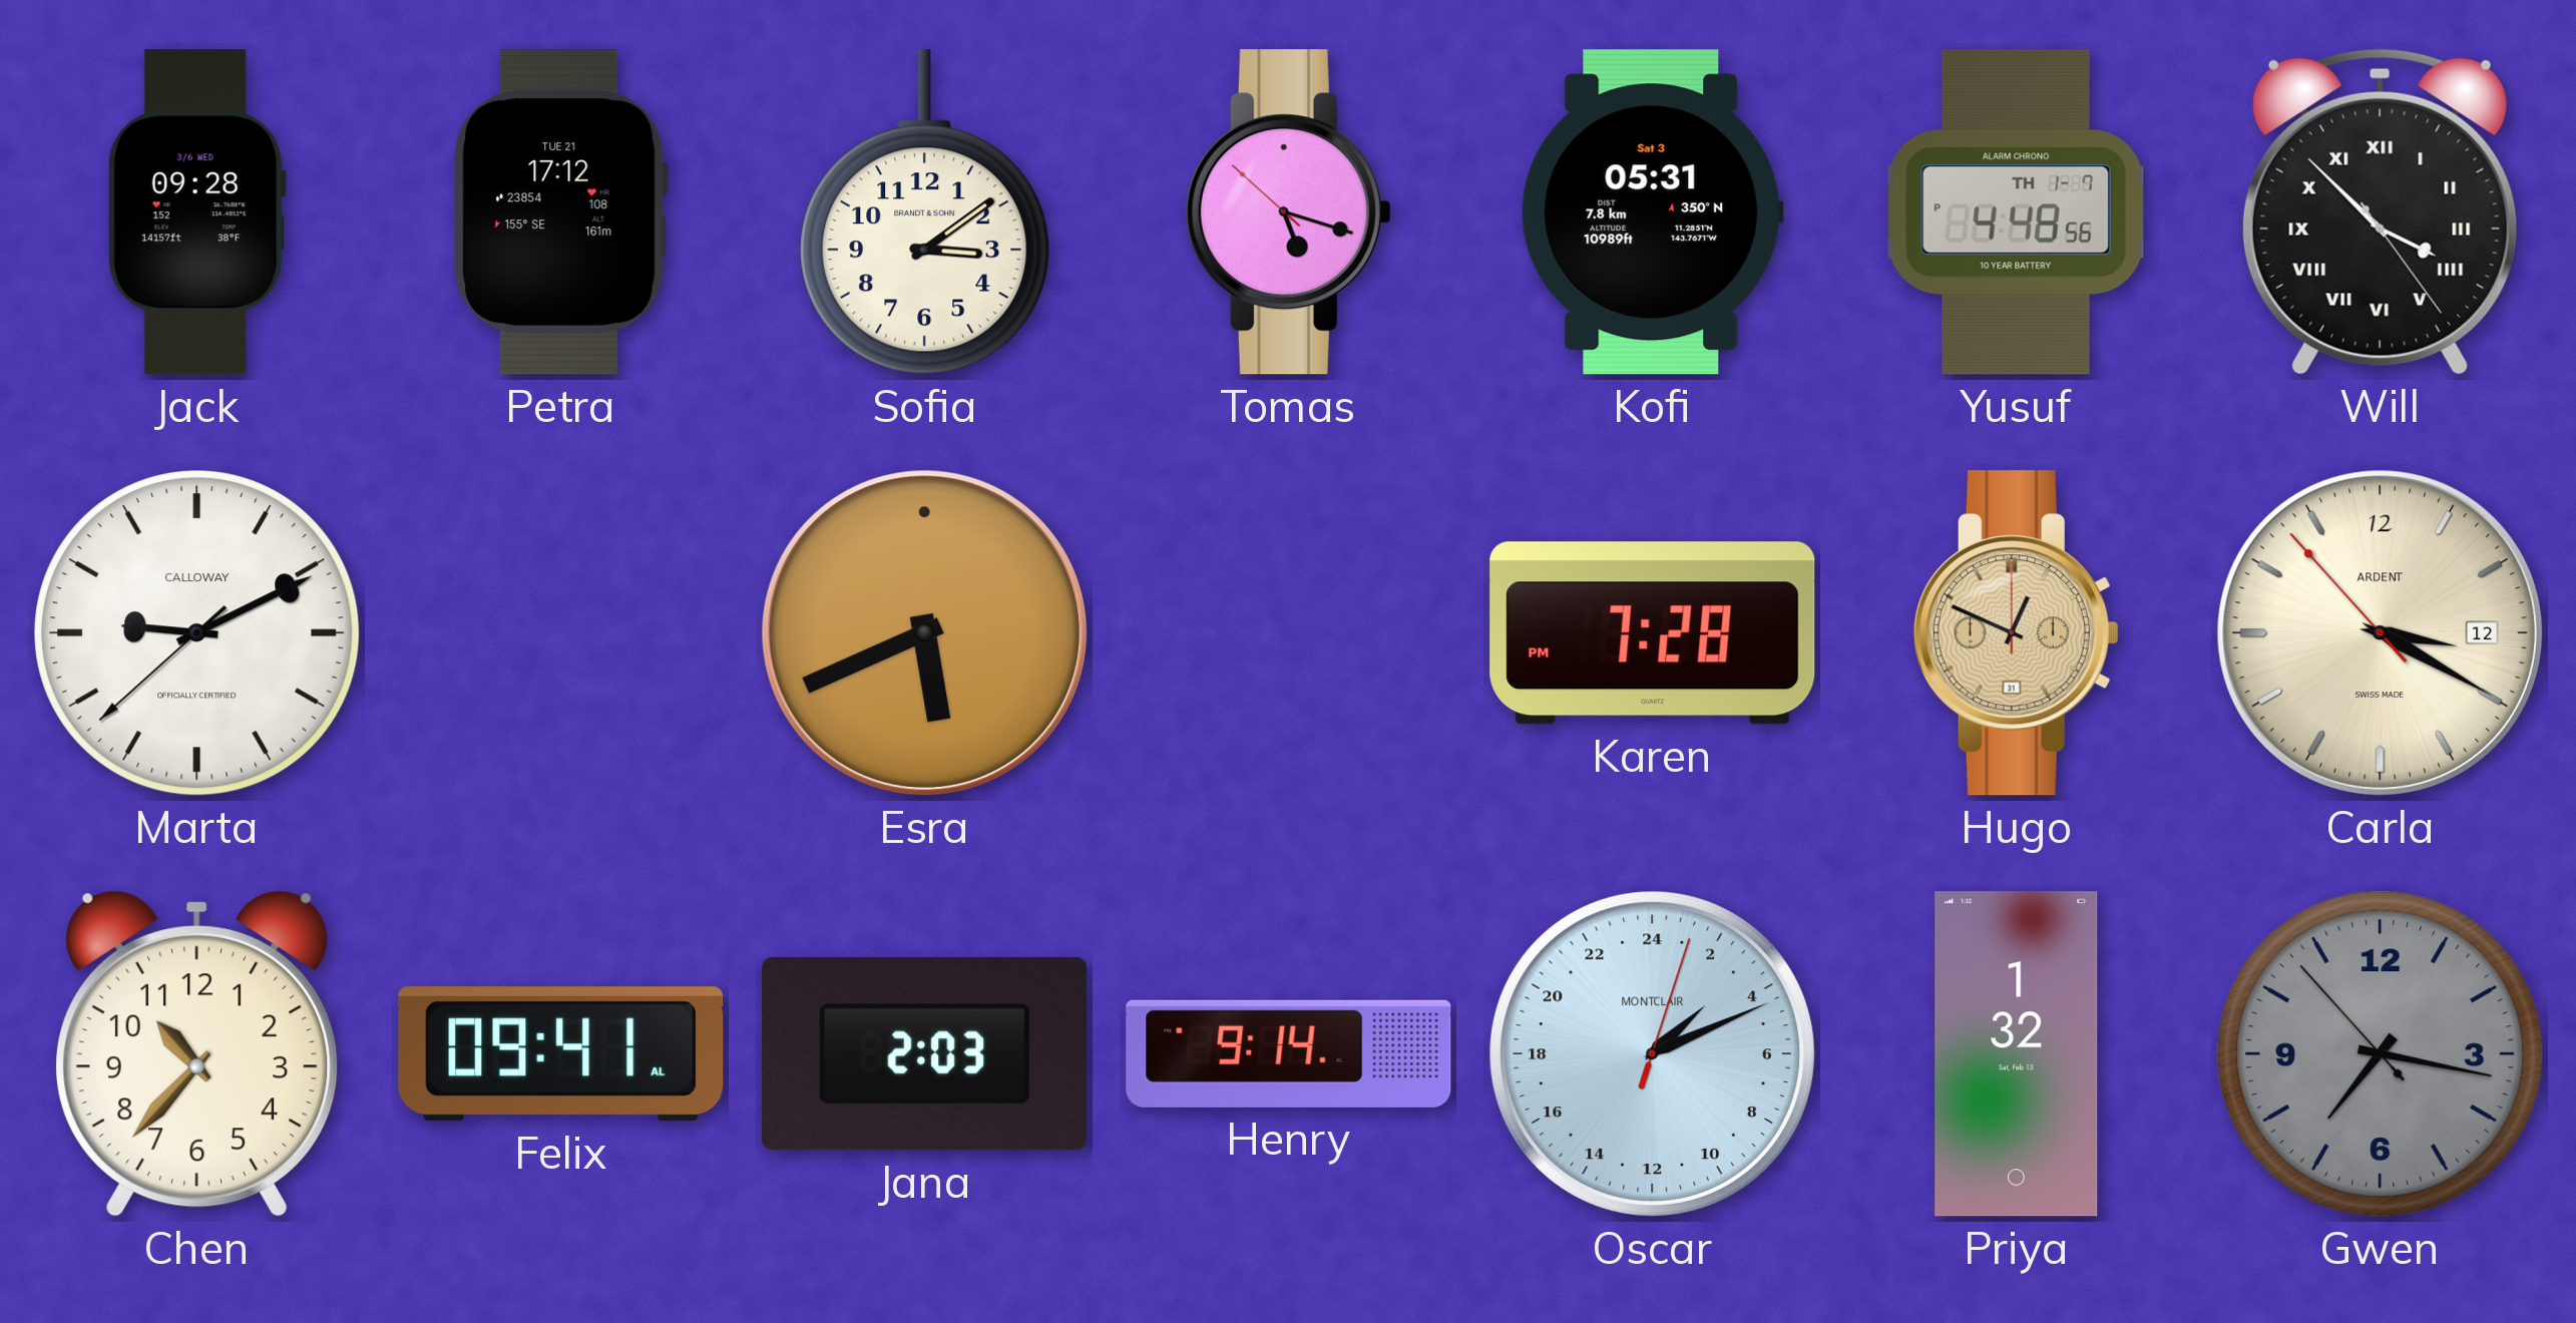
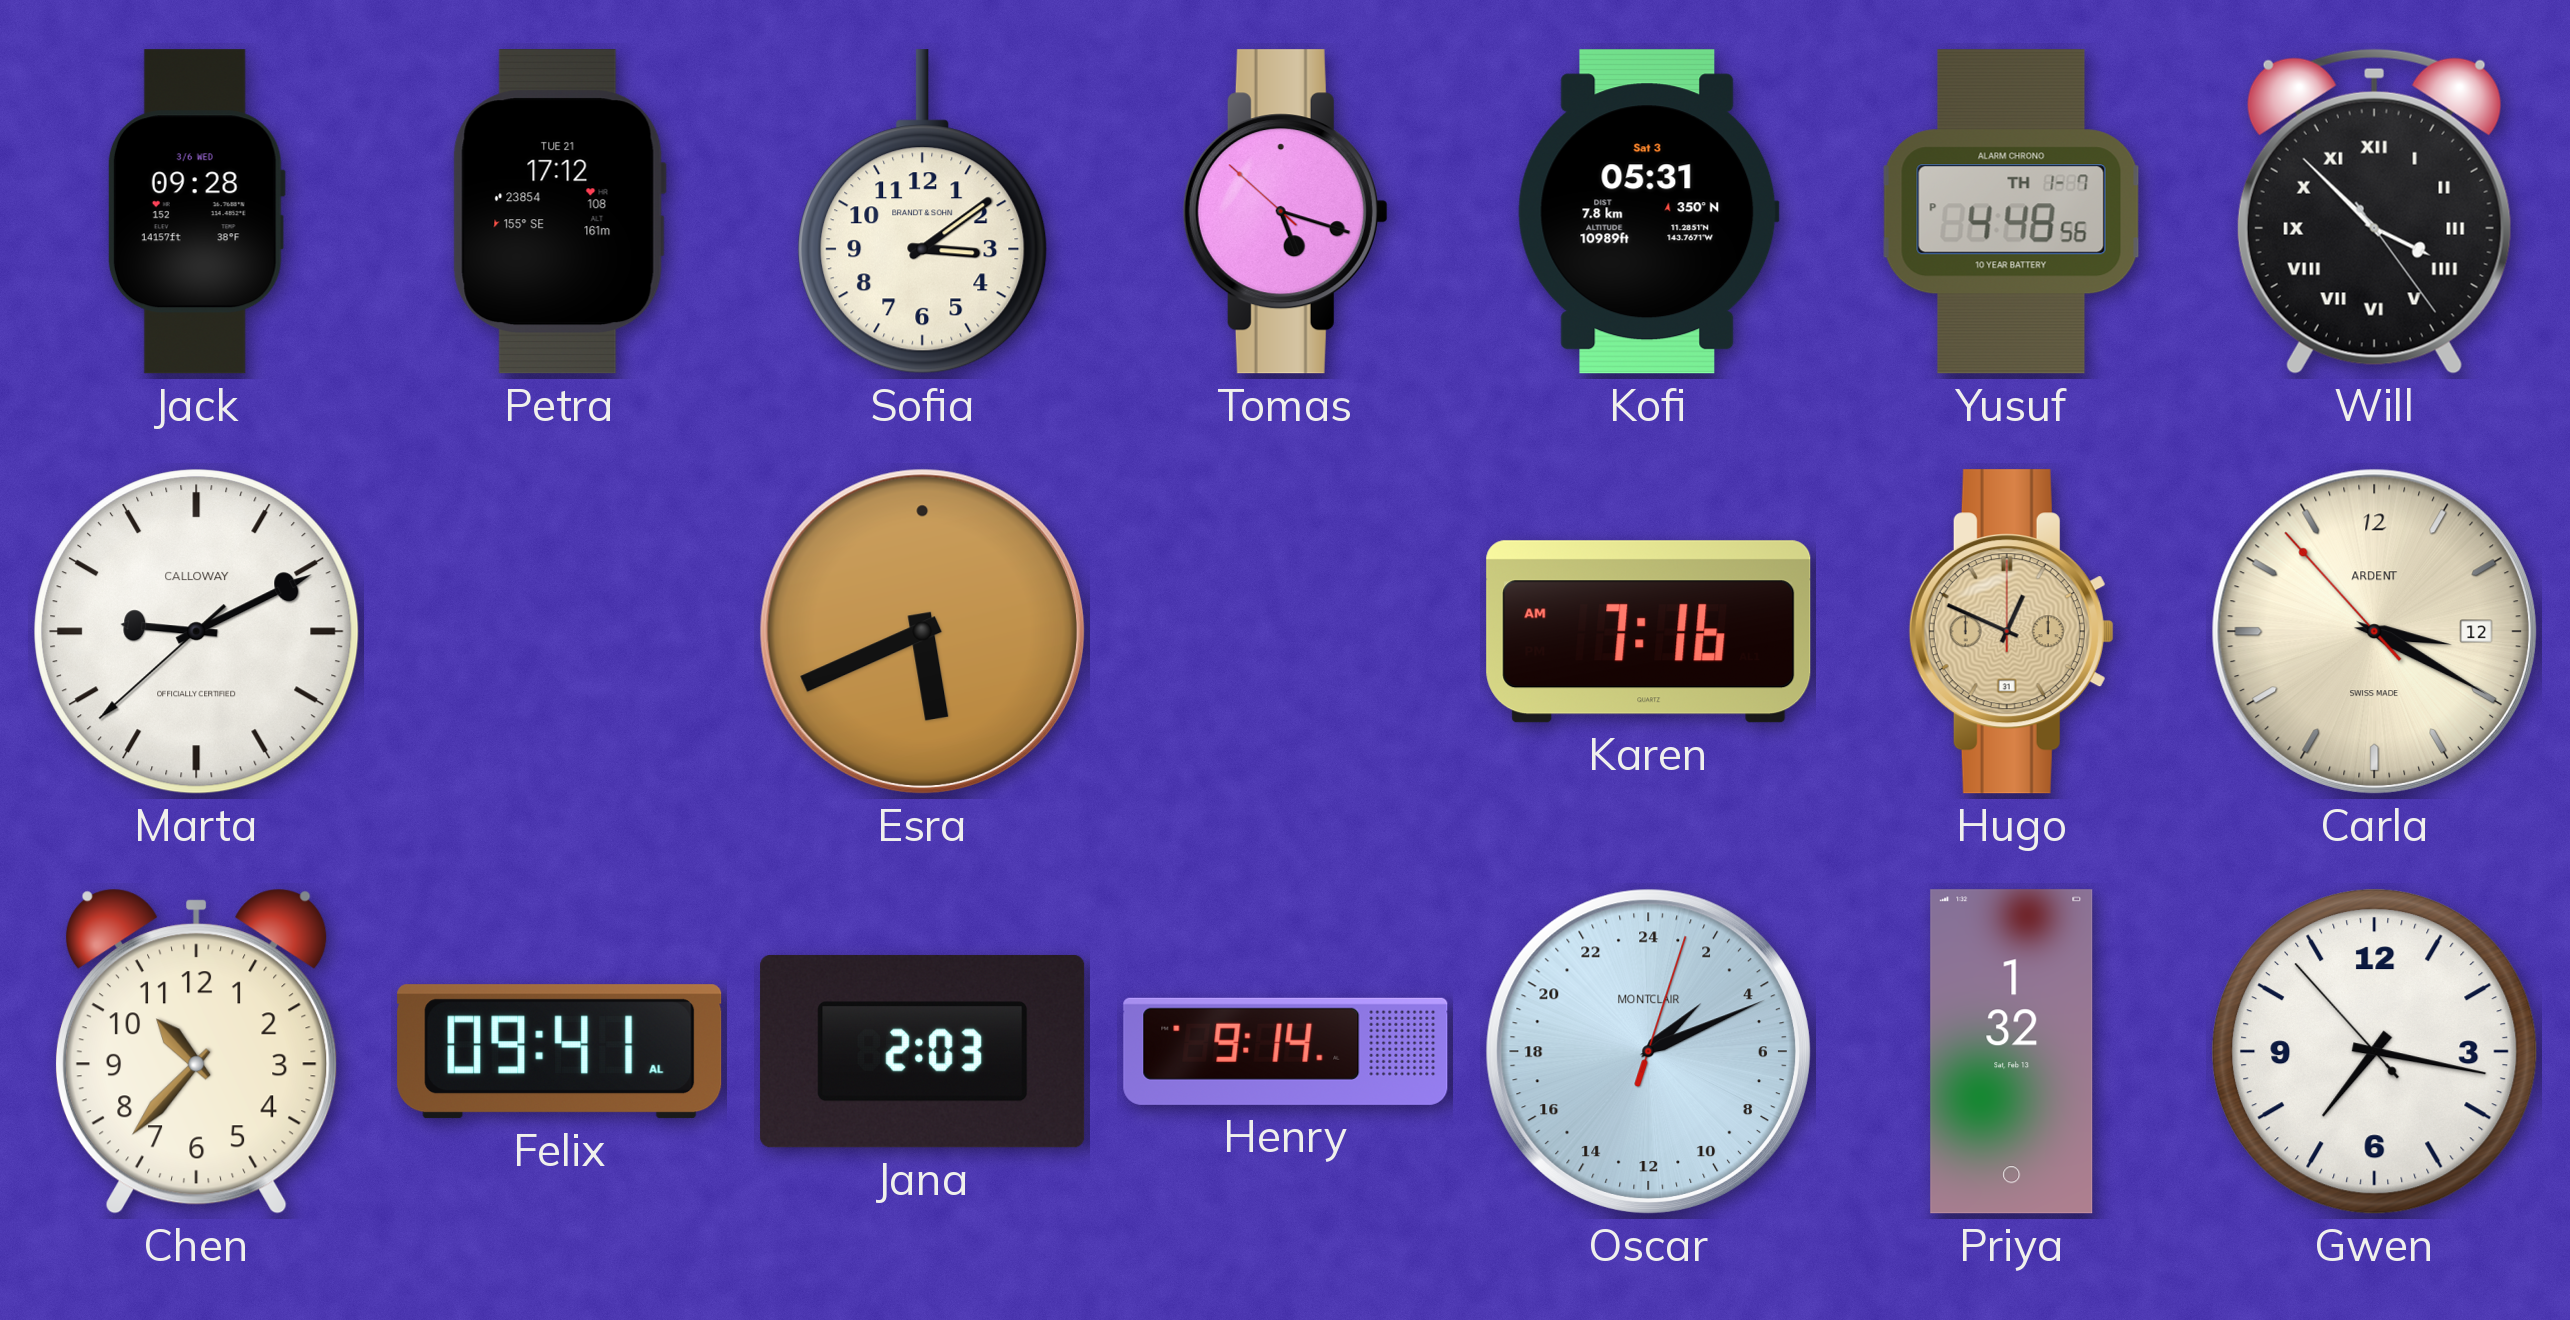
Karen: 7:28 -> 7:16 (1649, 632)
Gwen dial: grey -> white (2375, 1052)
